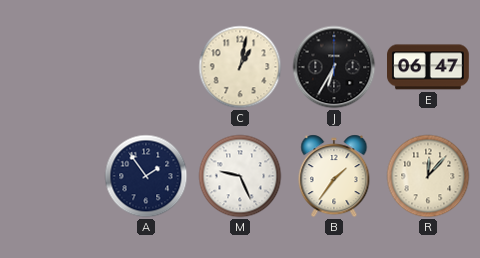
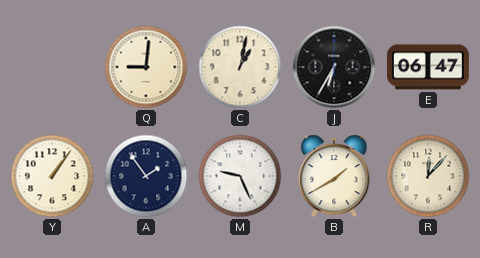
Q: none -> 9:01 (146, 67)
Y: none -> 1:06 (52, 176)
B: 1:36 -> 1:40 (334, 176)
